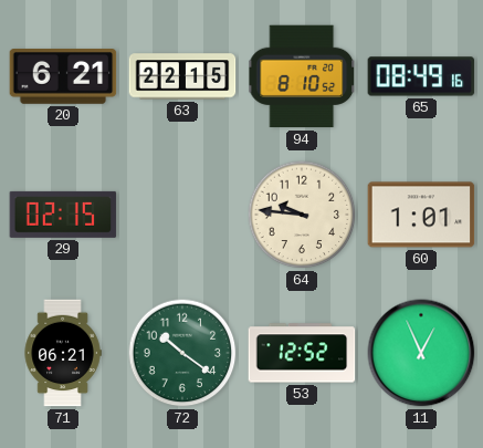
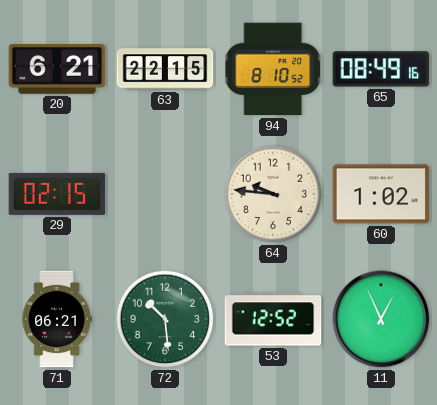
60: 1:01 -> 1:02 (381, 194)
72: 10:21 -> 10:29 (165, 319)
